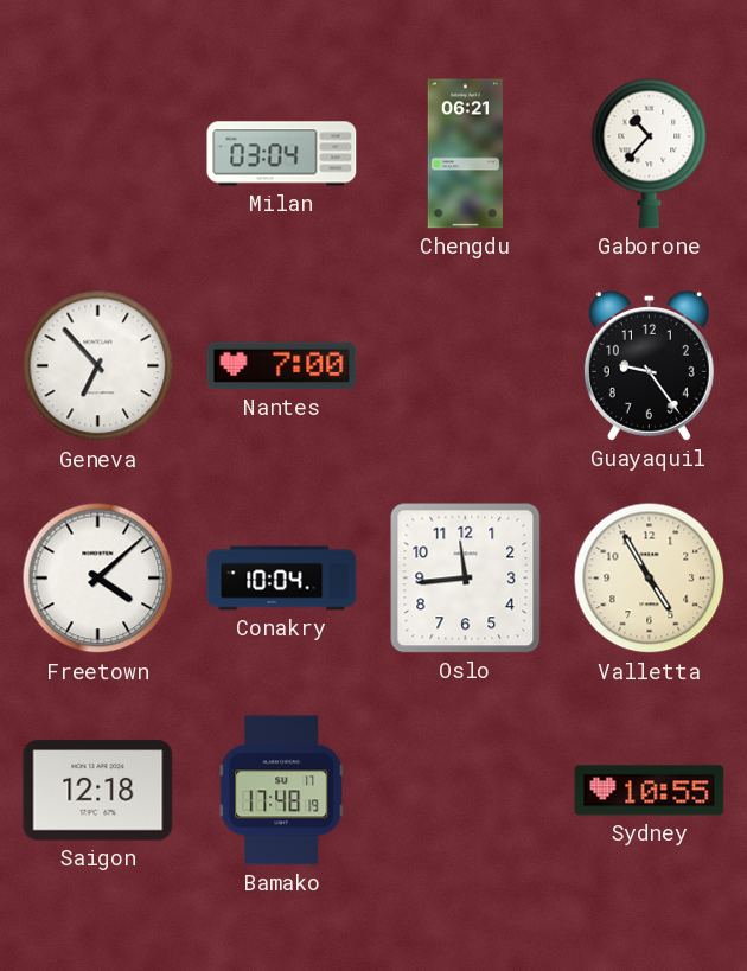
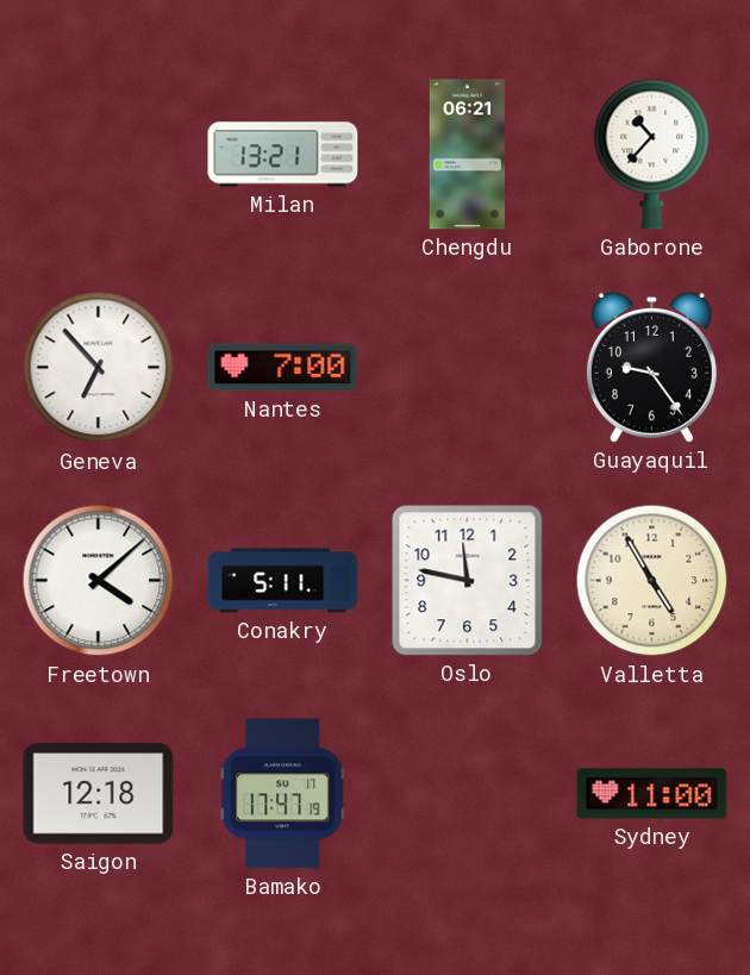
Milan: 03:04 -> 13:21 (283, 155)
Conakry: 10:04 -> 5:11 (283, 581)
Oslo: 11:44 -> 11:47 (468, 581)
Bamako: 17:48 -> 17:47 (283, 794)
Sydney: 10:55 -> 11:00 (652, 794)
